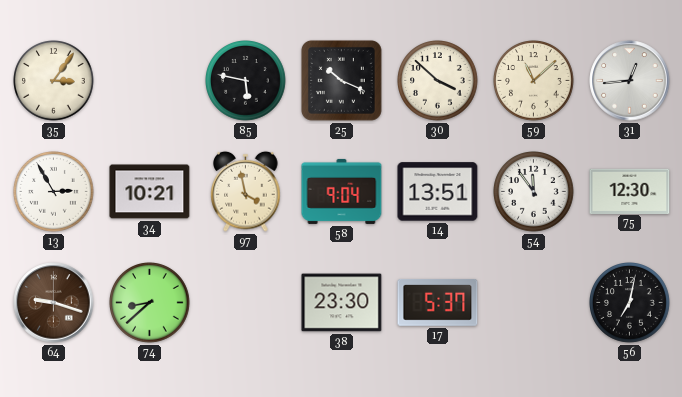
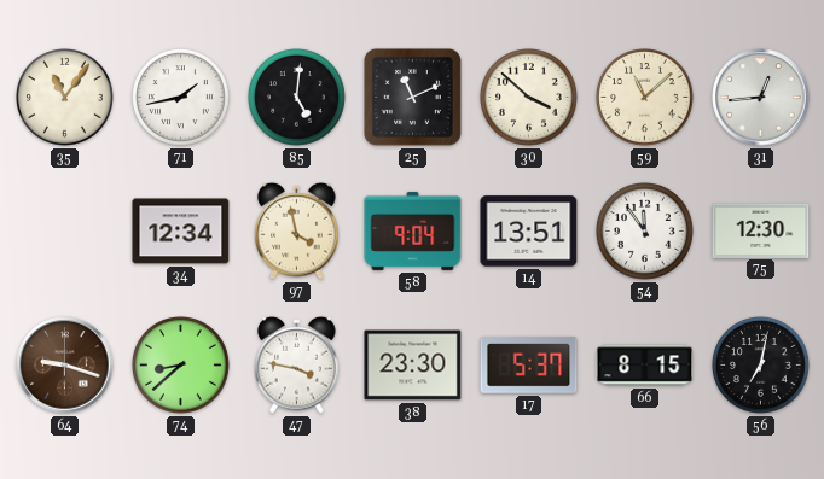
35: 3:06 -> 11:06 (65, 98)
71: none -> 1:43 (181, 98)
85: 5:47 -> 5:01 (297, 98)
25: 10:19 -> 11:11 (412, 97)
13: 2:55 -> none (54, 192)
34: 10:21 -> 12:34 (181, 232)
47: none -> 3:47 (297, 364)
66: none -> 8:15 (645, 366)
